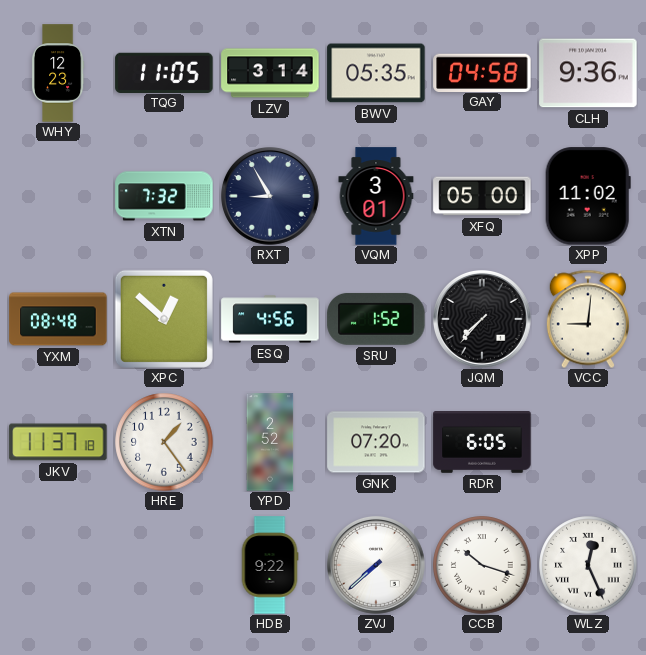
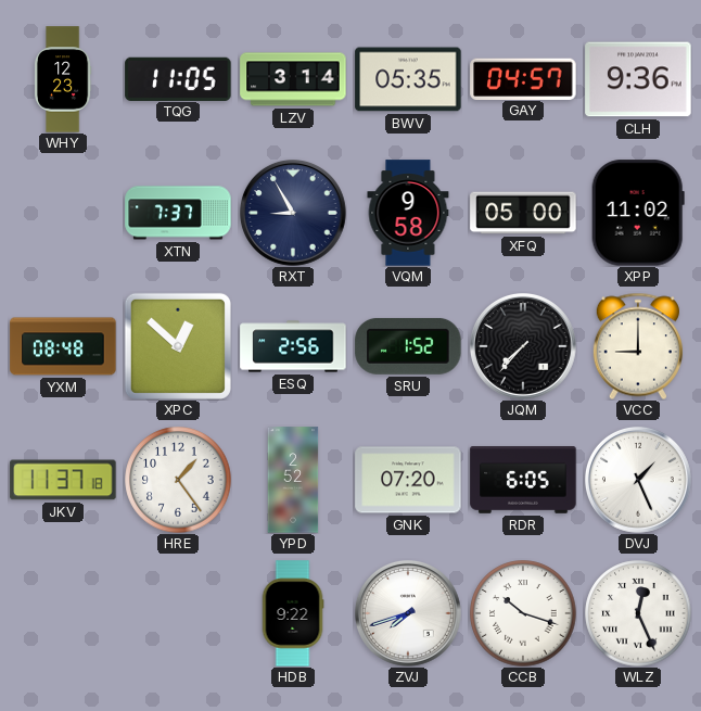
GAY: 04:58 -> 04:57 (523, 78)
XTN: 7:32 -> 7:37 (178, 213)
VQM: 3:01 -> 9:58 (408, 213)
ESQ: 4:56 -> 2:56 (293, 346)
VCC: 9:01 -> 9:00 (638, 346)
DVJ: none -> 1:26 (639, 481)
ZVJ: 7:38 -> 7:42 (409, 614)
